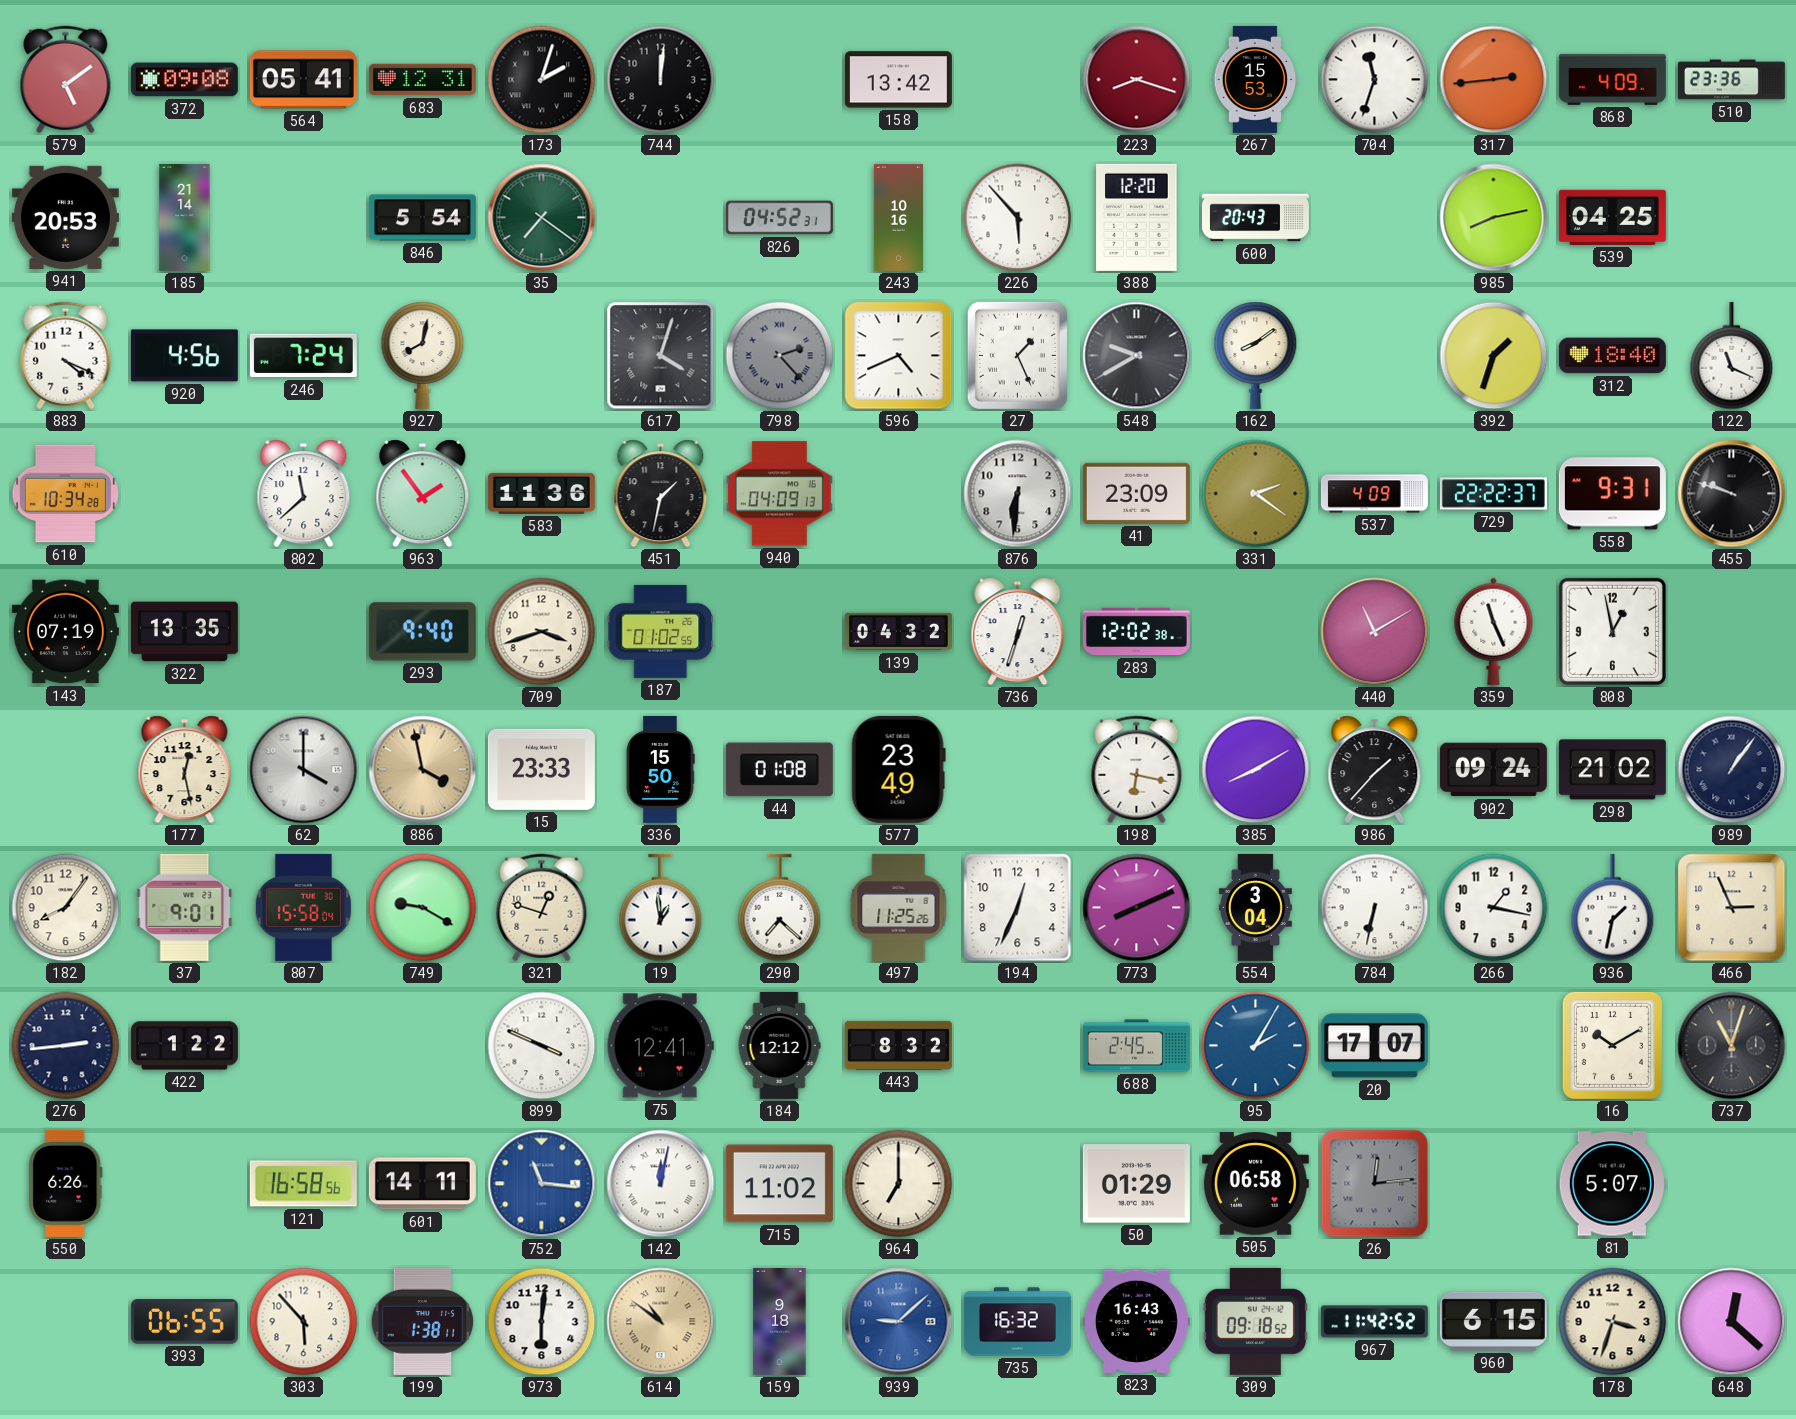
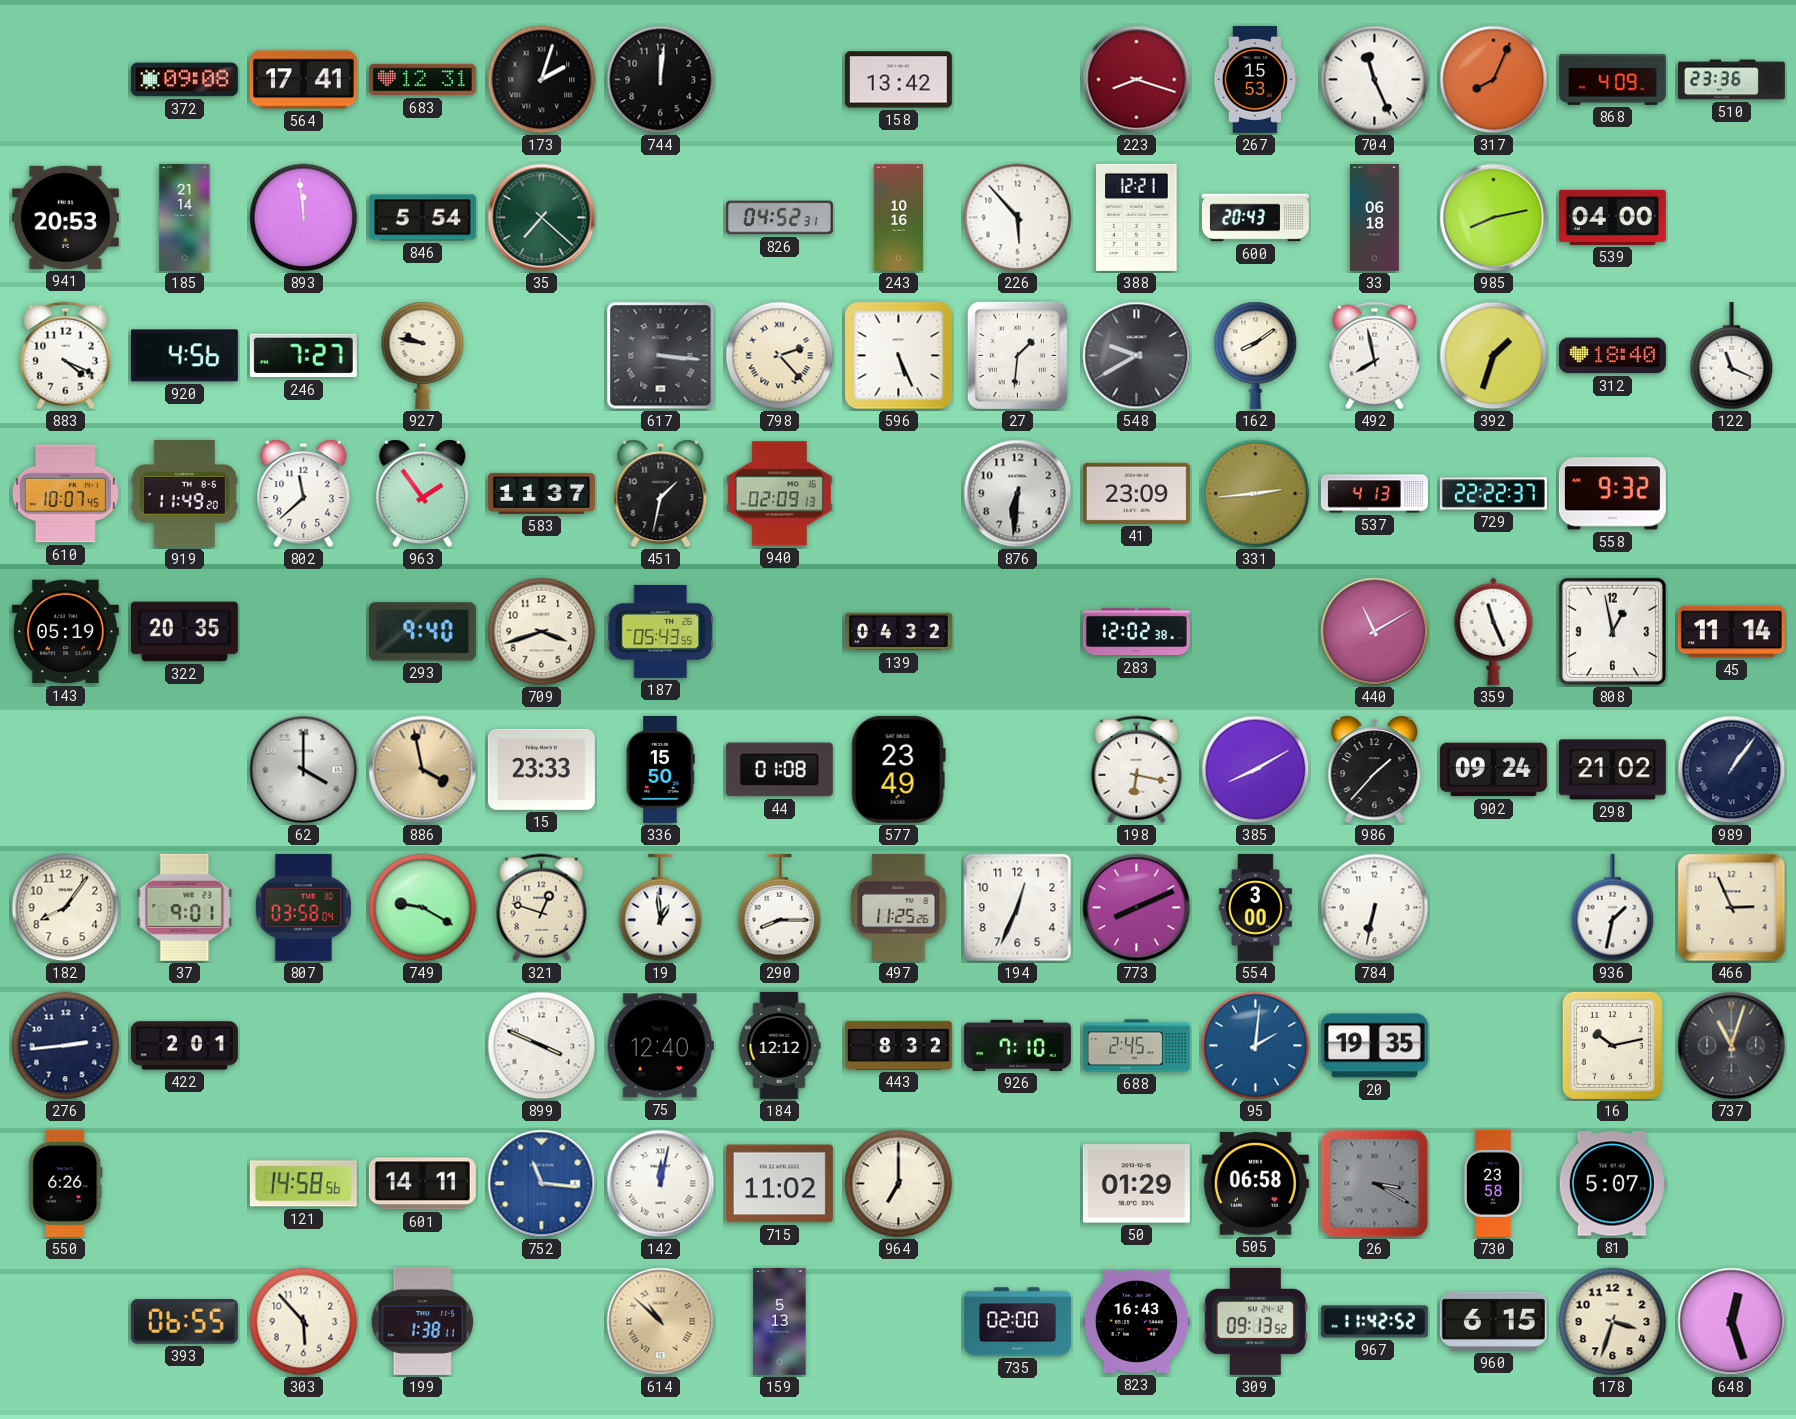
579: 5:09 -> none (66, 80)
564: 05:41 -> 17:41 (303, 80)
704: 11:33 -> 11:26 (1375, 80)
317: 2:44 -> 8:04 (1494, 80)
893: none -> 11:59 (304, 218)
35: 7:21 -> 7:22 (542, 218)
388: 12:20 -> 12:21 (1137, 217)
33: none -> 06:18 (1375, 217)
539: 04:25 -> 04:00 (1612, 217)
246: 7:24 -> 7:27 (303, 356)
927: 8:02 -> 9:47 (423, 355)
617: 4:03 -> 3:16 (661, 356)
798 dial: grey -> cream (780, 356)
596: 4:41 -> 5:26 (899, 356)
27: 1:26 -> 1:31 (1017, 355)
492: none -> 7:58 (1375, 356)
610: 10:34 -> 10:07 (65, 494)
919: none -> 11:49 (184, 493)
583: 11:36 -> 11:37 (541, 493)
940: 04:09 -> 02:09 (779, 494)
331: 2:21 -> 2:44 (1256, 494)
537: 4:09 -> 4:13 (1374, 494)
558: 9:31 -> 9:32 (1612, 494)
455: 9:48 -> none (1732, 494)
143: 07:19 -> 05:19 (65, 632)
322: 13:35 -> 20:35 (184, 632)
187: 01:02 -> 05:43 (661, 631)
736: 12:33 -> none (1018, 632)
45: none -> 11:14 (1731, 632)
177: 12:28 -> none (185, 770)
807: 15:58 -> 03:58 (303, 907)
290: 7:22 -> 8:15 (780, 908)
554: 3:04 -> 3:00 (1255, 907)
266: 1:17 -> none (1494, 908)
422: 1:22 -> 2:01 (184, 1046)
75: 12:41 -> 12:40 (660, 1046)
926: none -> 7:10 (1017, 1045)
95: 2:05 -> 2:01 (1256, 1046)
20: 17:07 -> 19:35 (1374, 1046)
16: 10:10 -> 10:13 (1612, 1045)
121: 16:58 -> 14:58 (303, 1184)
26: 12:14 -> 3:20 (1375, 1184)
730: none -> 23:58 (1492, 1183)
973: 6:01 -> none (542, 1322)
614: 10:51 -> 10:52 (661, 1322)
159: 9:18 -> 5:13 (780, 1321)
939: 9:08 -> none (899, 1322)
735: 16:32 -> 02:00 (1017, 1322)
309: 09:18 -> 09:13 (1255, 1321)
648: 12:22 -> 12:27 (1732, 1322)
